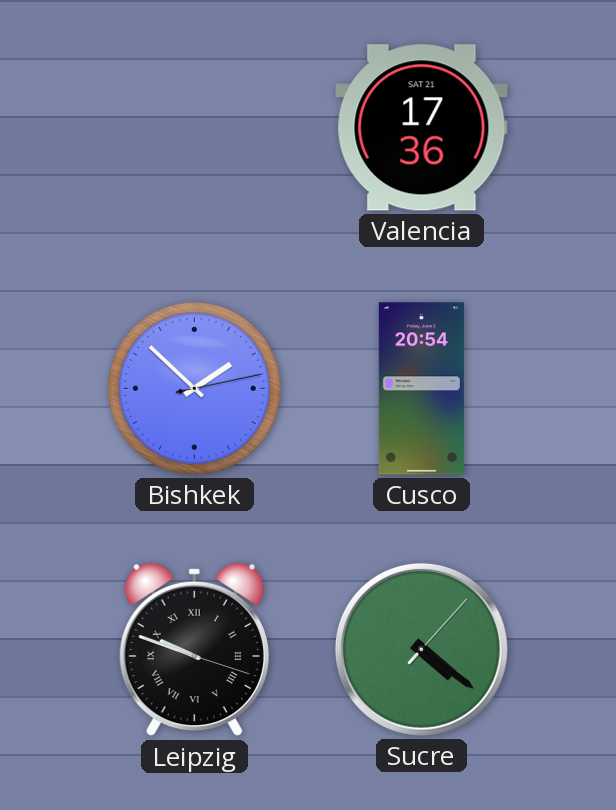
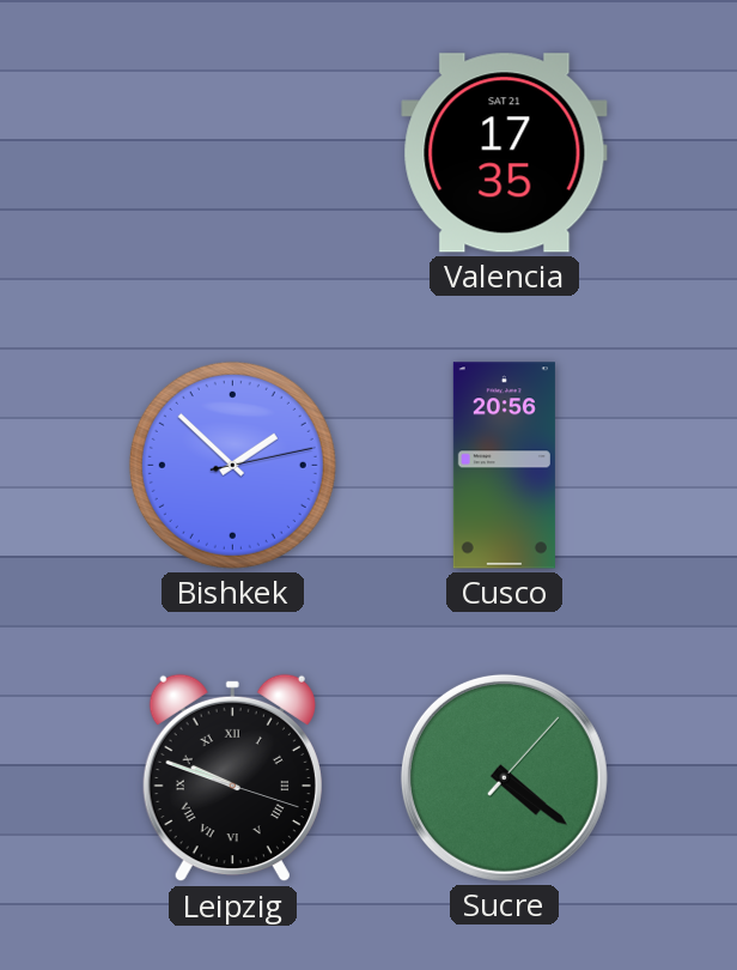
Valencia: 17:36 -> 17:35 (505, 153)
Cusco: 20:54 -> 20:56 (504, 466)
